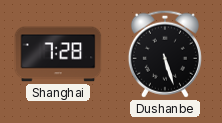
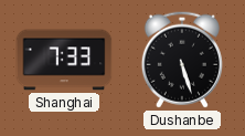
Shanghai: 7:28 -> 7:33 (64, 60)
